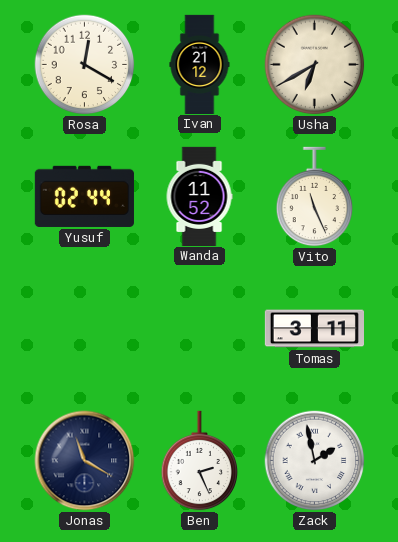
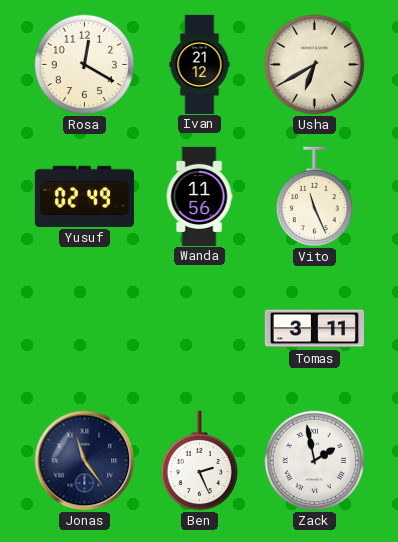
Yusuf: 02:44 -> 02:49 (84, 196)
Wanda: 11:52 -> 11:56 (199, 196)
Jonas: 11:20 -> 11:24 (85, 461)
